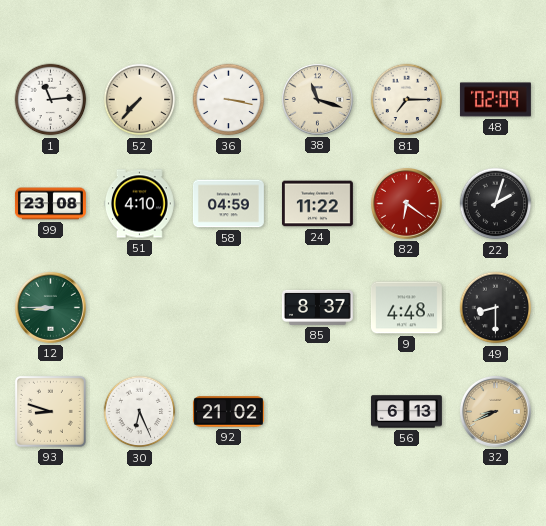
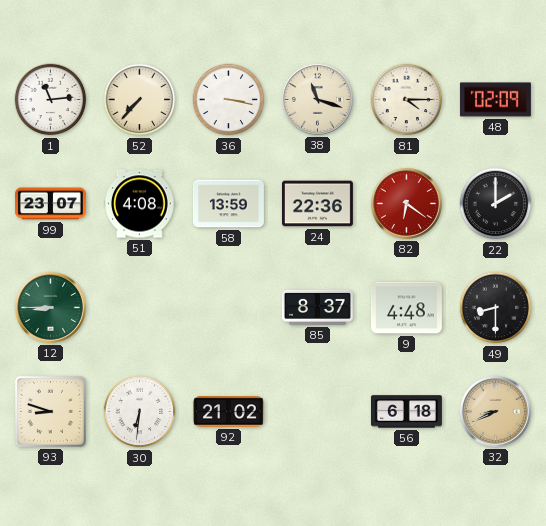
81: 7:15 -> 4:15 (407, 100)
99: 23:08 -> 23:07 (50, 204)
51: 4:10 -> 4:08 (139, 204)
58: 04:59 -> 13:59 (228, 204)
24: 11:22 -> 22:36 (317, 204)
22: 2:03 -> 2:00 (496, 204)
30: 6:26 -> 6:31 (140, 412)
56: 6:13 -> 6:18 (406, 412)
